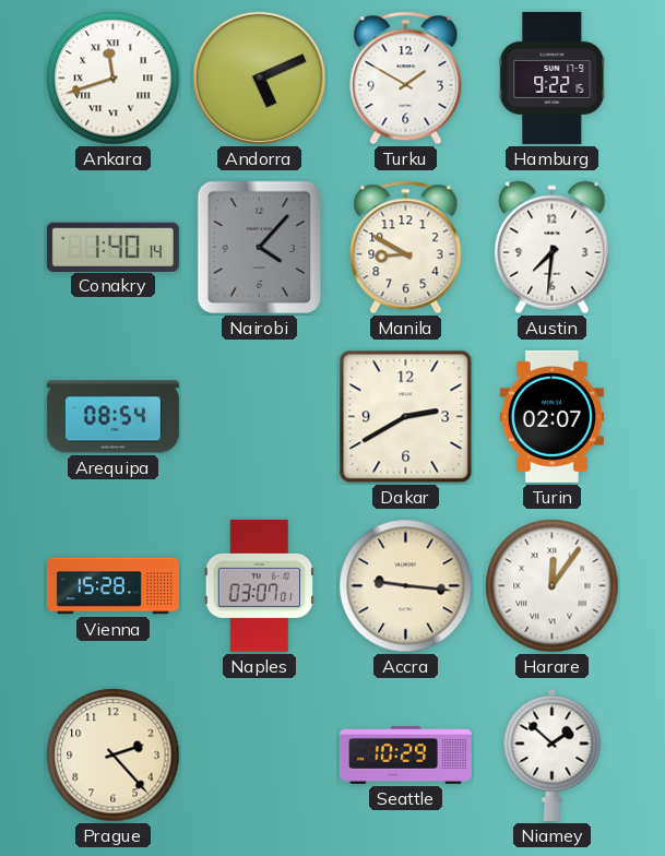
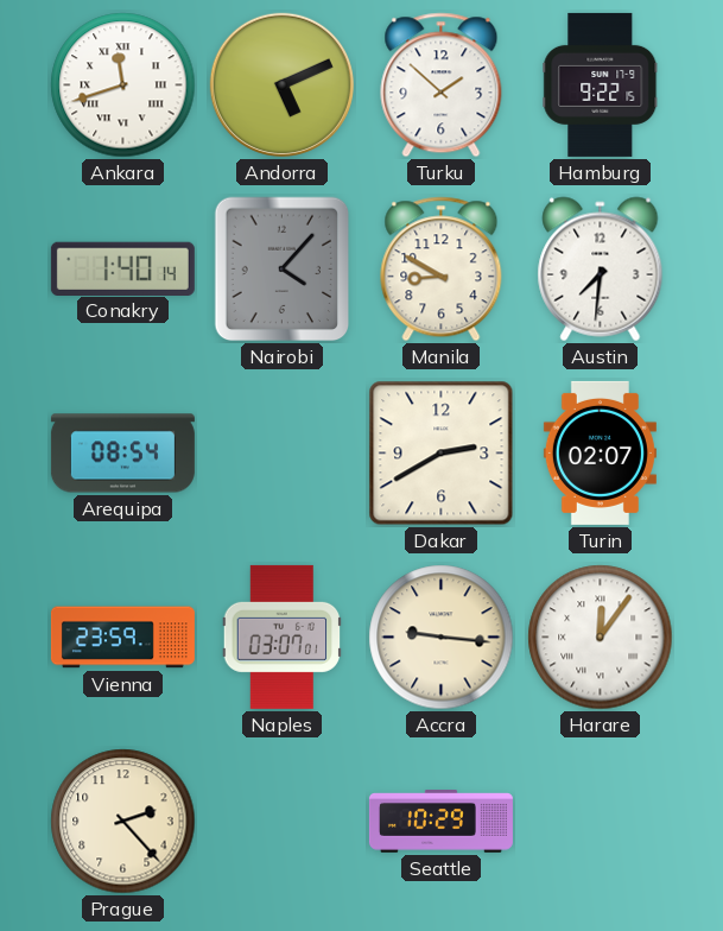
Turku: 1:50 -> 1:52 (442, 85)
Vienna: 15:28 -> 23:59 (122, 638)
Niamey: 1:52 -> none (553, 754)
